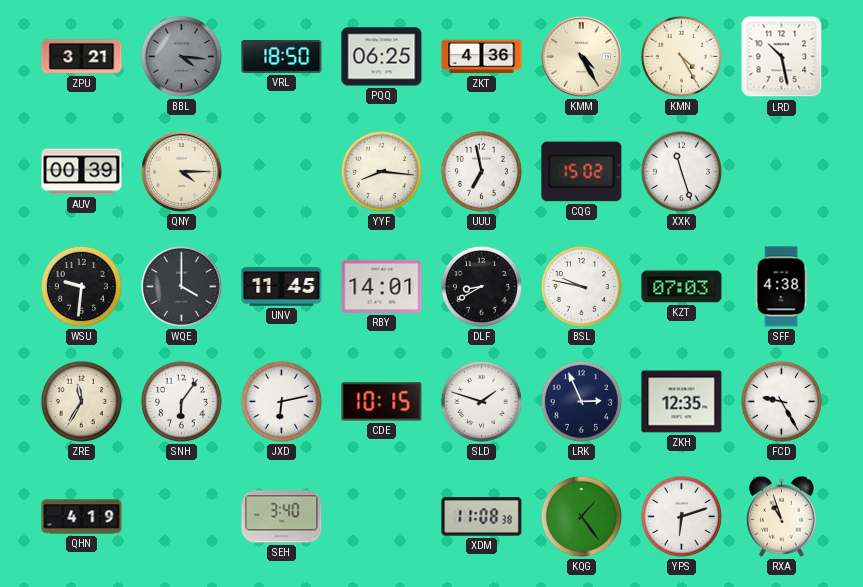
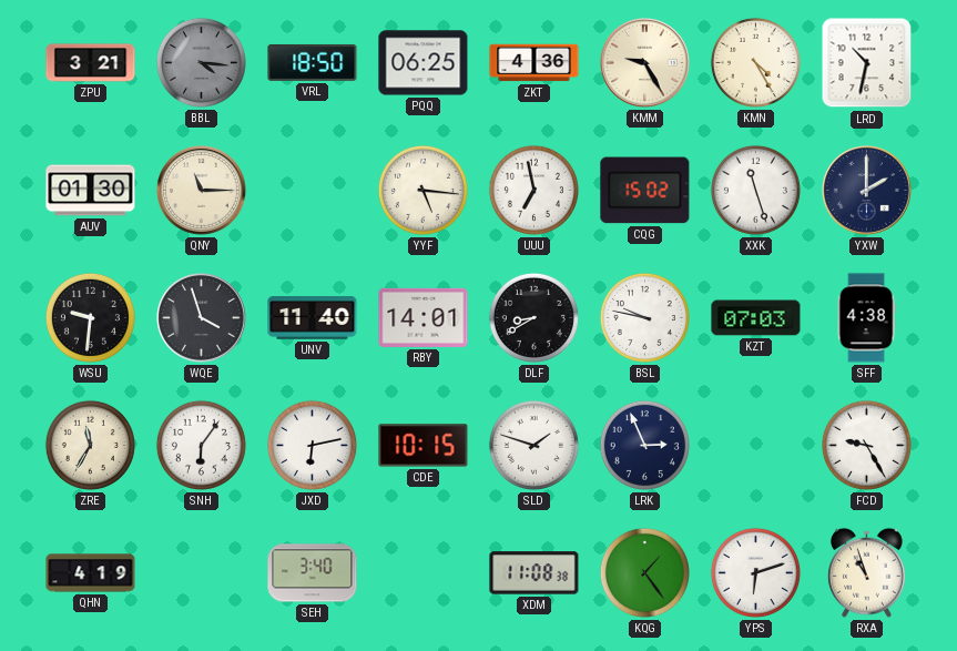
KMM: 4:25 -> 9:25 (645, 63)
LRD: 10:28 -> 10:32 (867, 63)
AUV: 00:39 -> 01:30 (91, 191)
QNY: 4:15 -> 11:15 (202, 191)
YYF: 8:16 -> 5:16 (422, 190)
YXW: none -> 2:00 (867, 191)
WQE: 4:00 -> 3:57 (202, 318)
UNV: 11:45 -> 11:40 (313, 318)
ZKH: 12:35 -> none (682, 402)
